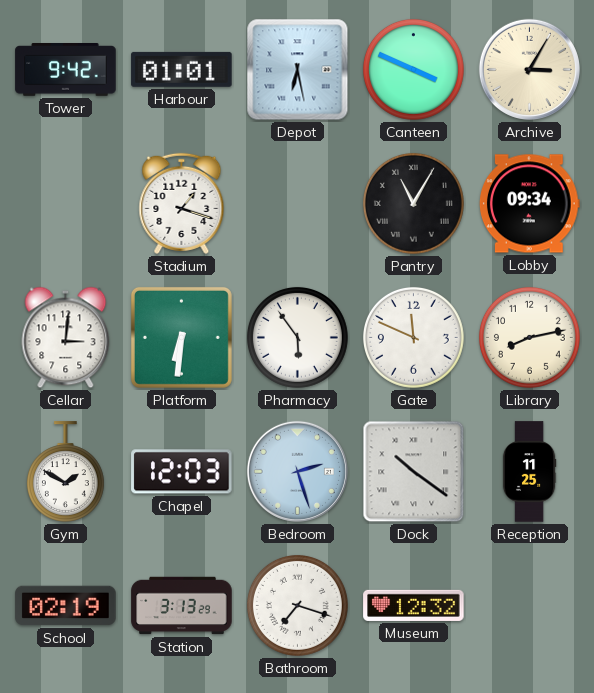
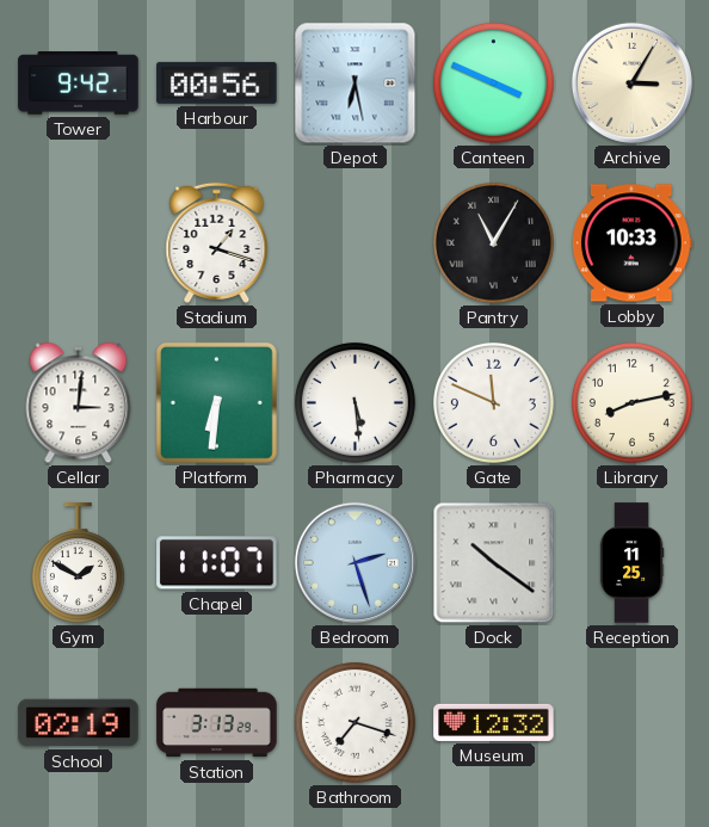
Harbour: 01:01 -> 00:56 (217, 82)
Lobby: 09:34 -> 10:33 (631, 243)
Pharmacy: 5:54 -> 5:29 (354, 402)
Chapel: 12:03 -> 11:07 (217, 563)
